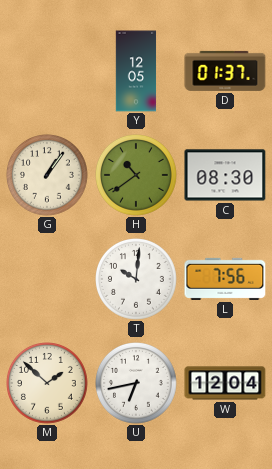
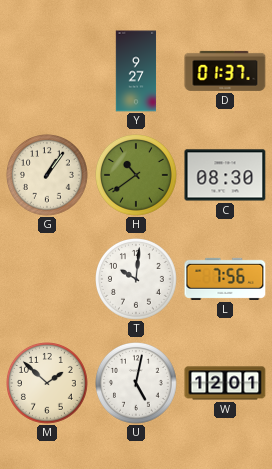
Y: 12:05 -> 9:27 (136, 71)
U: 6:43 -> 5:02 (137, 384)
W: 12:04 -> 12:01 (225, 383)
